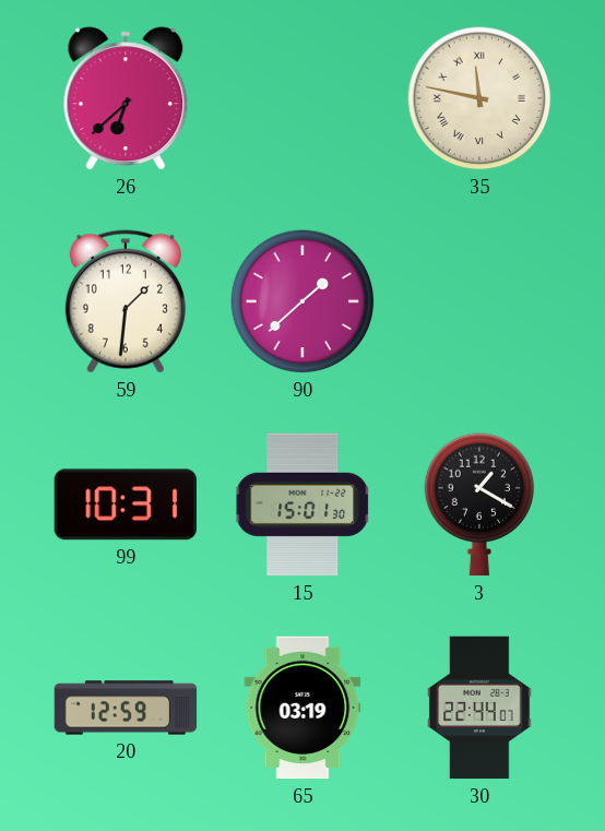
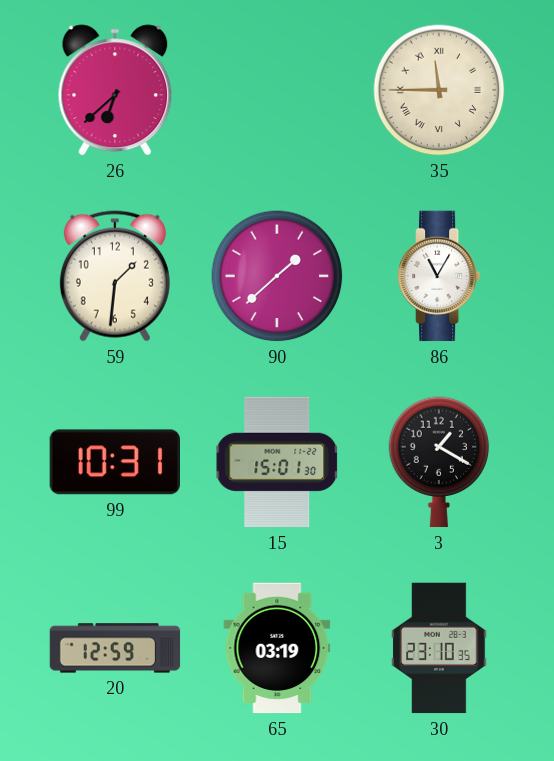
35: 11:47 -> 11:45 (439, 90)
86: none -> 11:05 (439, 276)
30: 22:44 -> 23:10 (439, 648)
